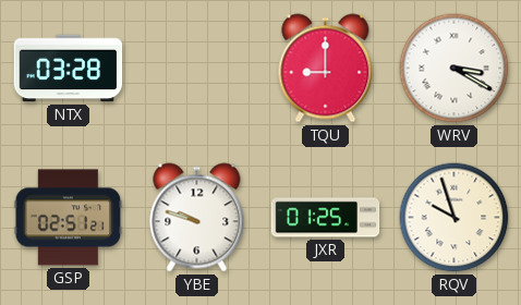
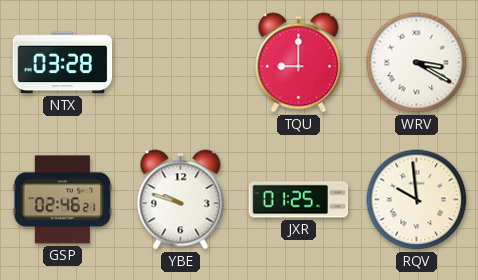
GSP: 02:51 -> 02:46 (63, 200)
RQV: 9:57 -> 9:59 (417, 200)
